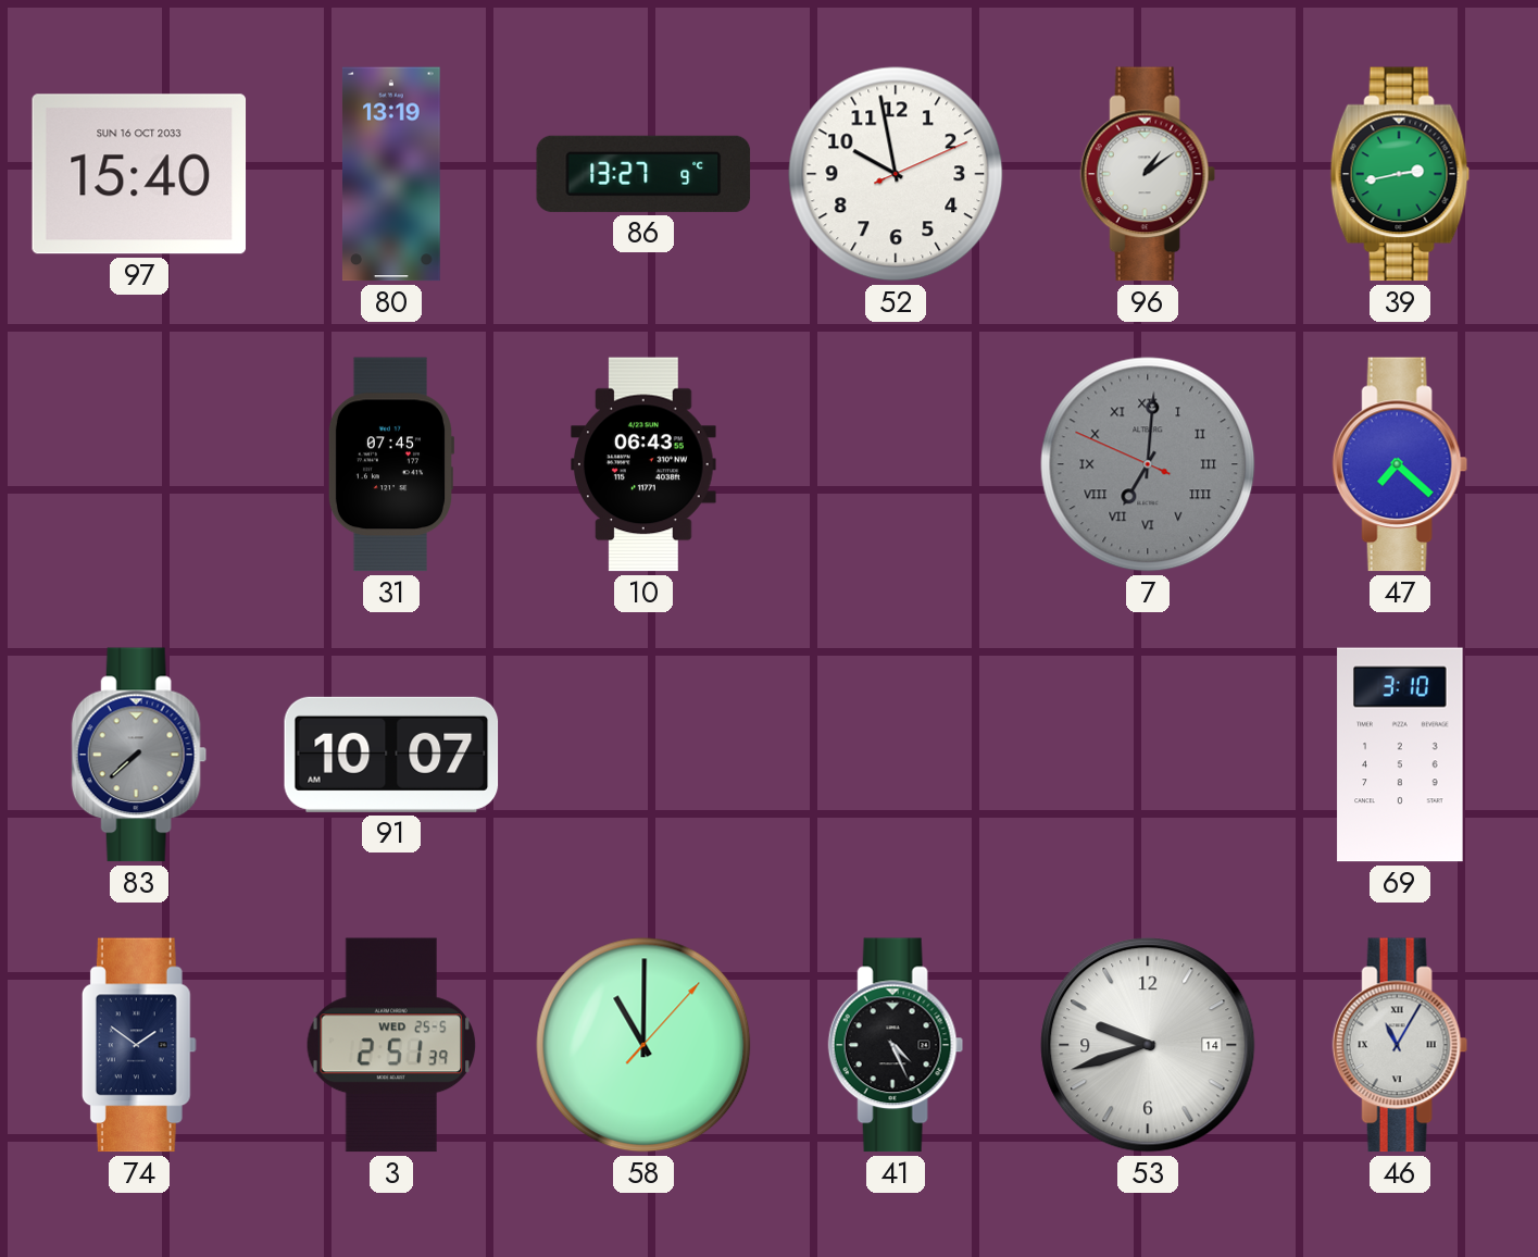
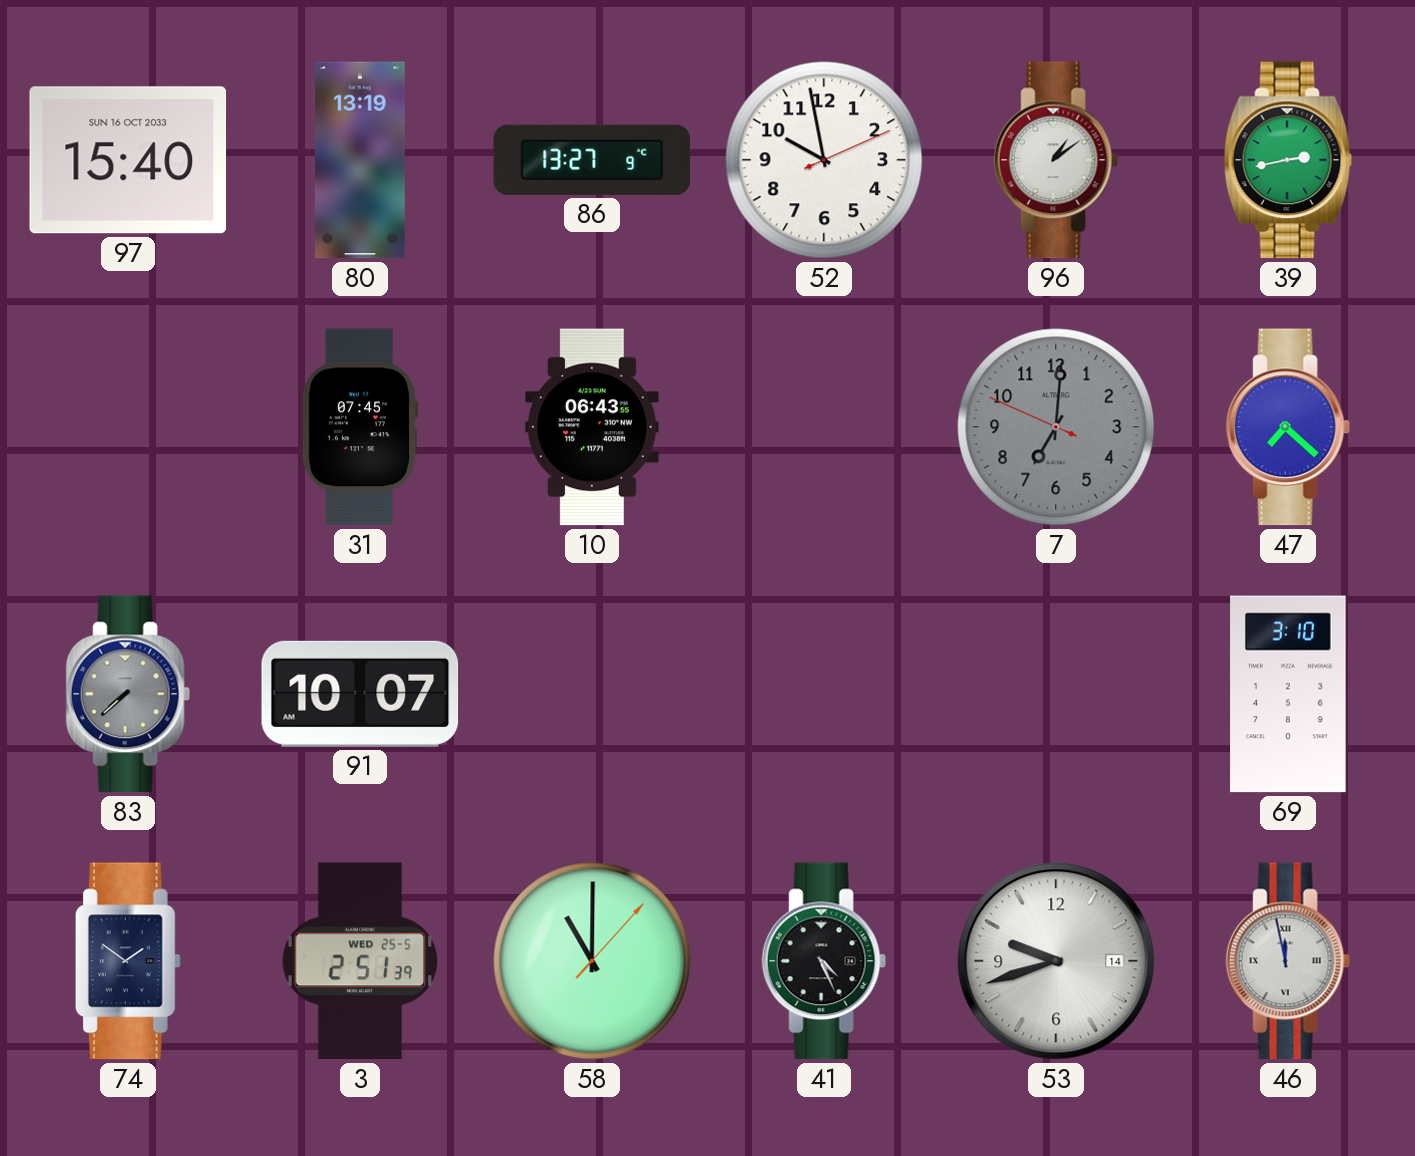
7 numerals: Roman -> Arabic (1056, 427)
46: 11:05 -> 11:58 (1288, 961)
